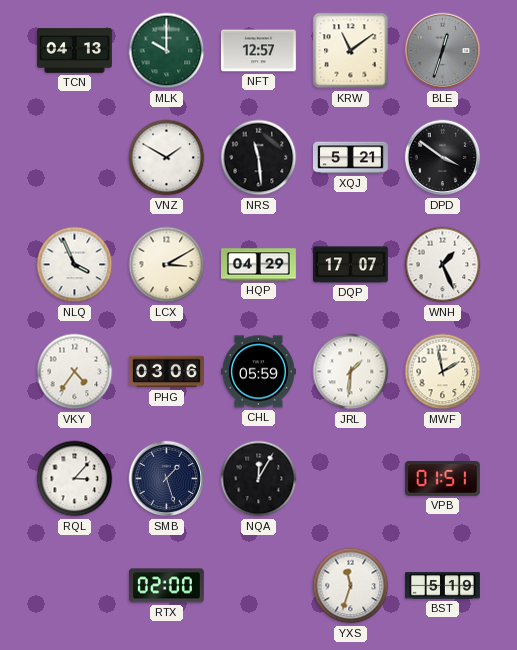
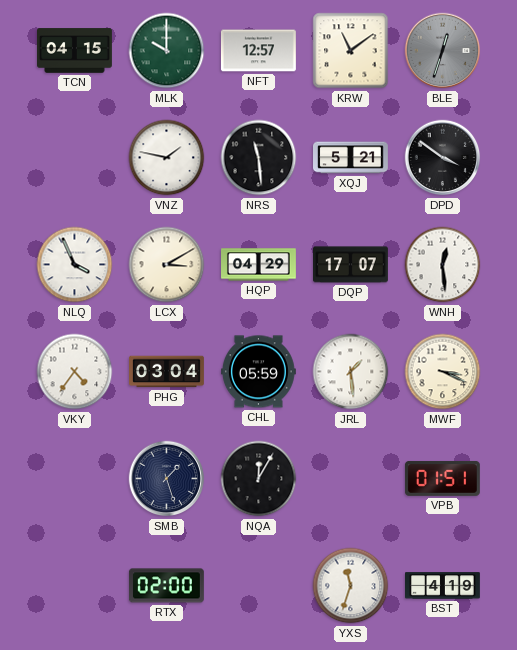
TCN: 04:13 -> 04:15 (75, 51)
VNZ: 1:50 -> 1:47 (167, 158)
WNH: 1:26 -> 12:29 (443, 265)
PHG: 03:06 -> 03:04 (167, 372)
JRL: 1:31 -> 1:29 (351, 372)
MWF: 1:58 -> 3:19 (443, 372)
RQL: 3:07 -> none (75, 479)
BST: 5:19 -> 4:19 (443, 586)
